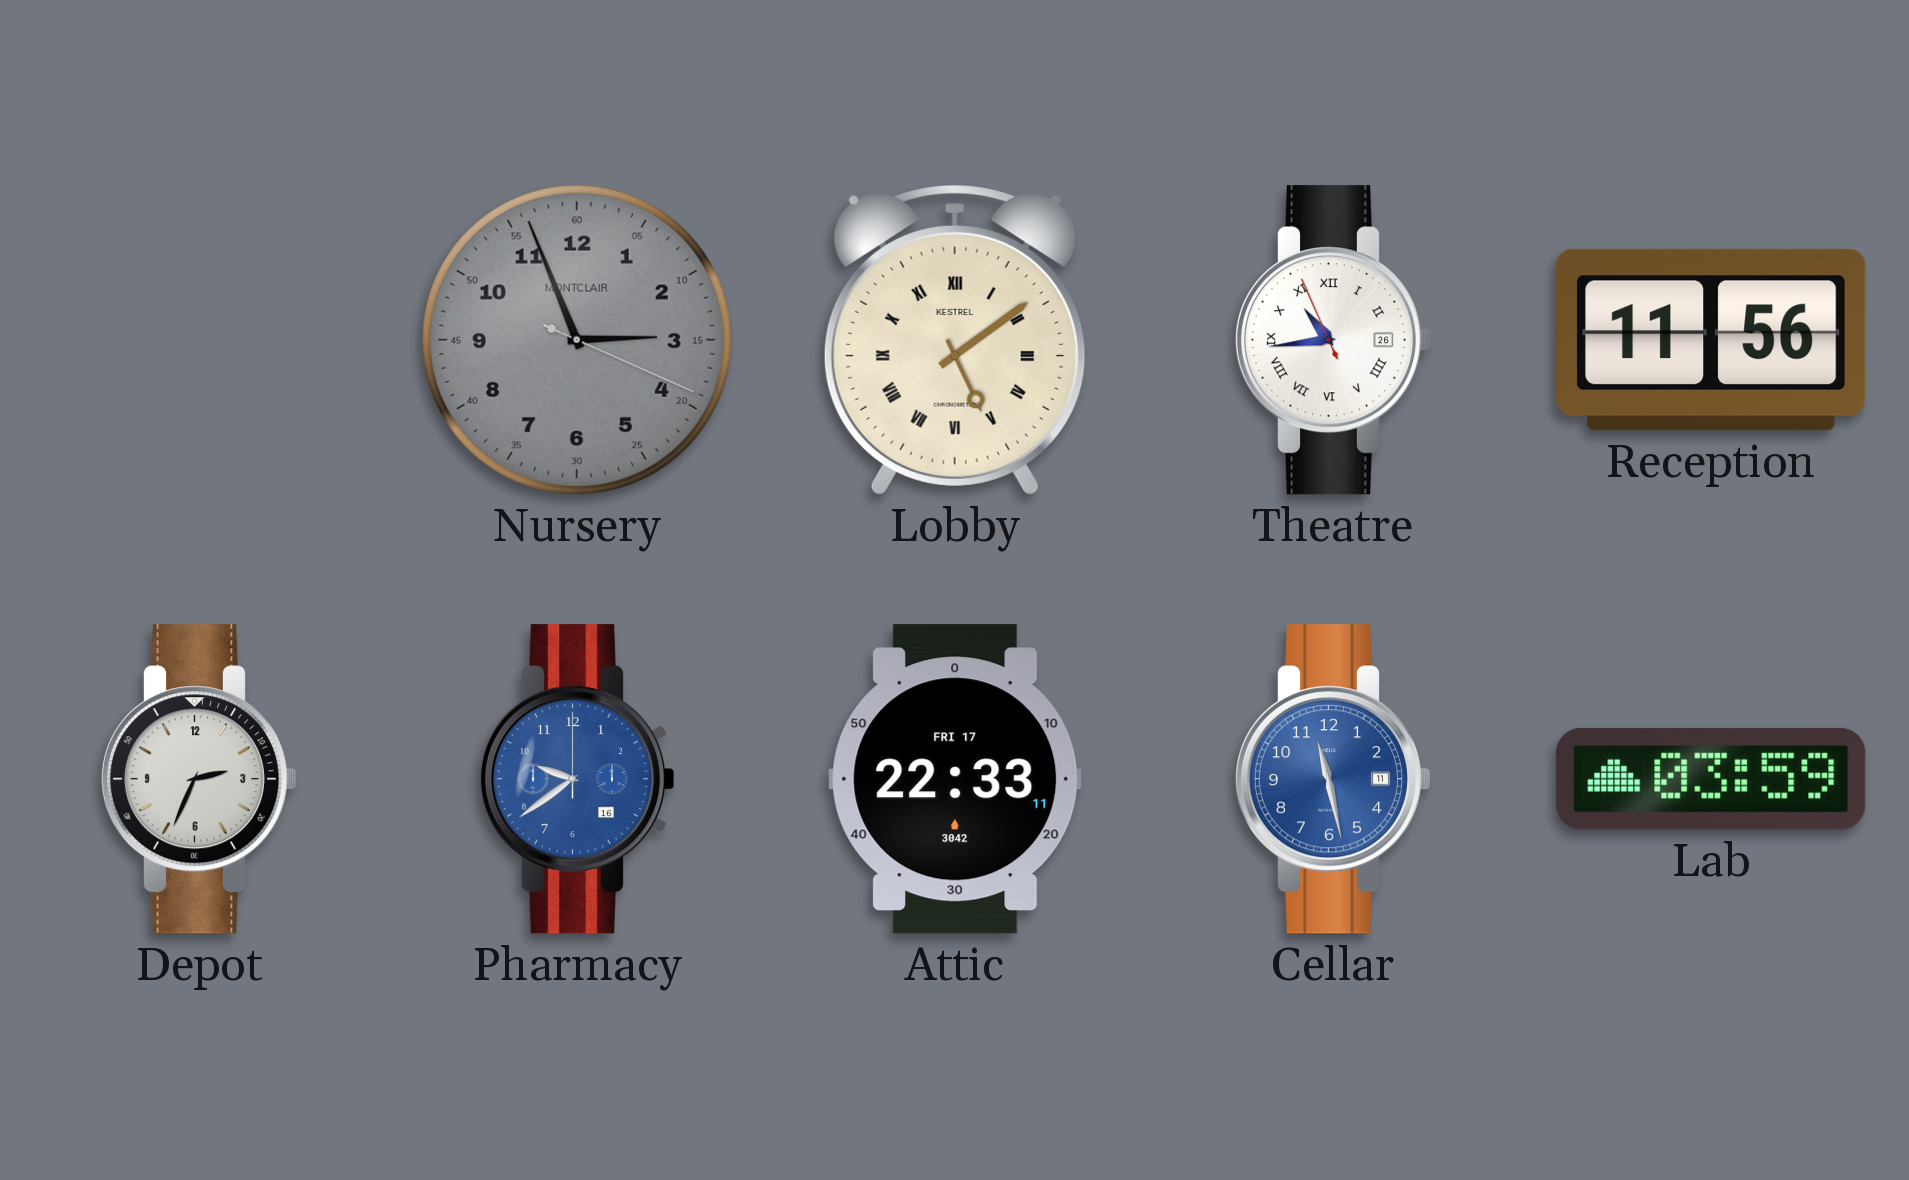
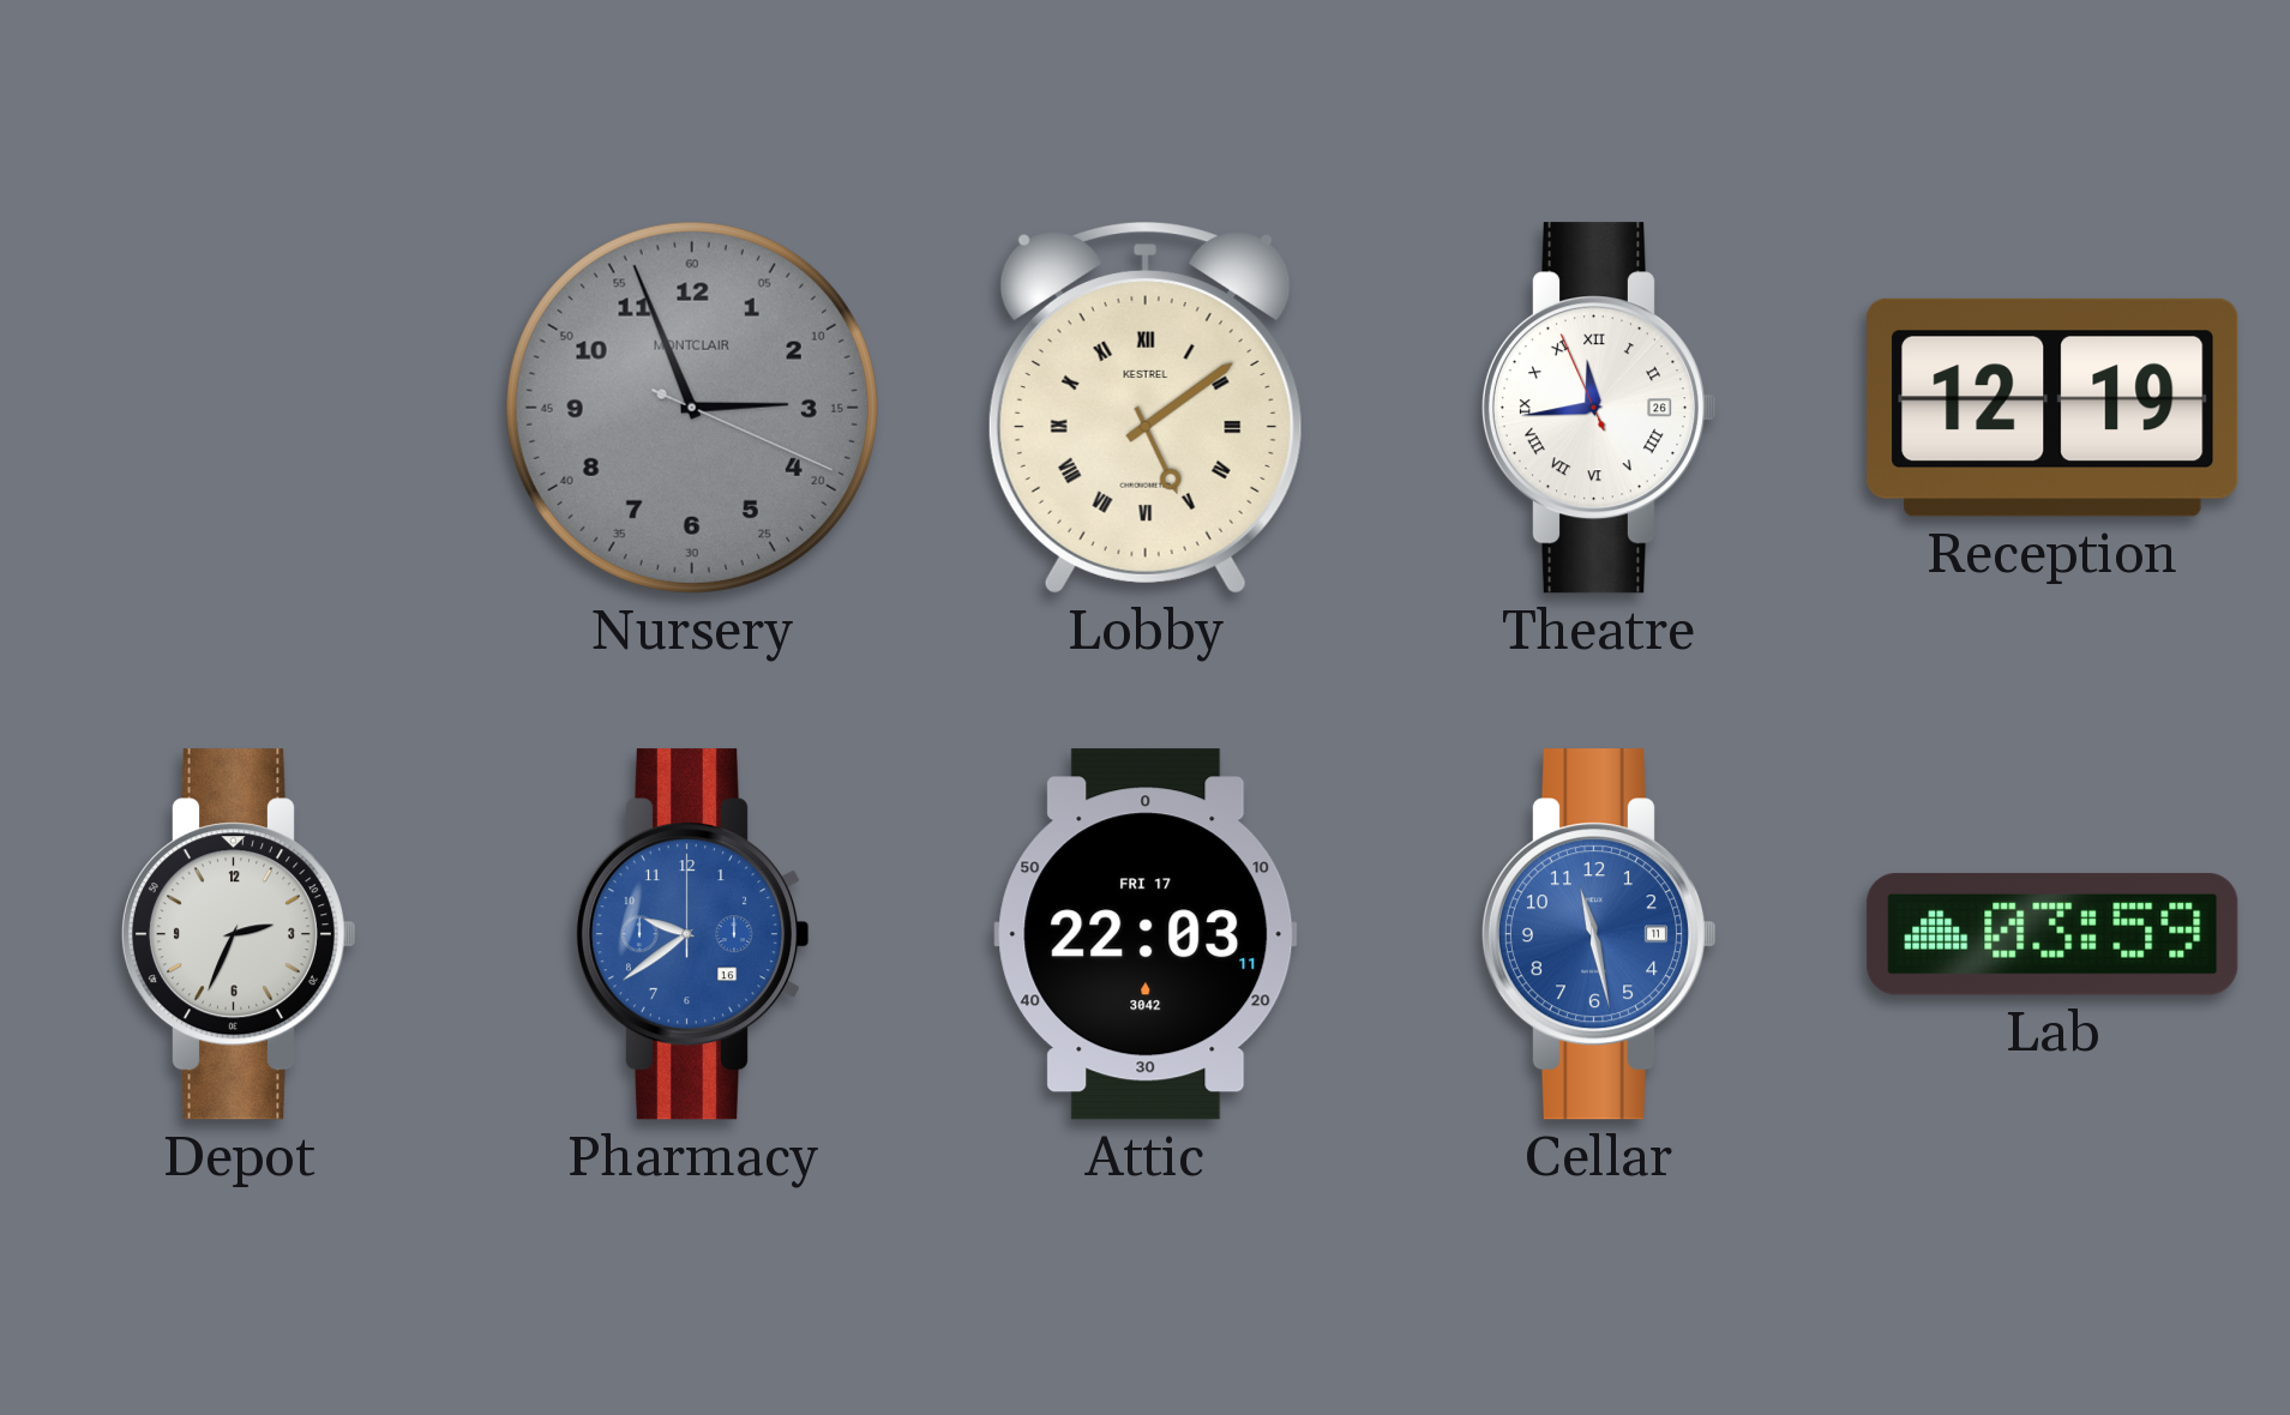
Theatre: 10:43 -> 11:43 (1599, 408)
Reception: 11:56 -> 12:19 (2054, 408)
Attic: 22:33 -> 22:03 (1146, 934)
